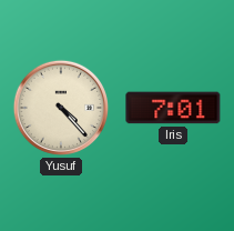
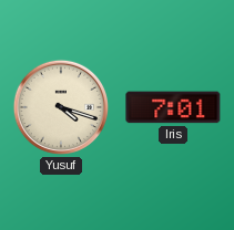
Yusuf: 4:23 -> 4:18 (61, 107)
